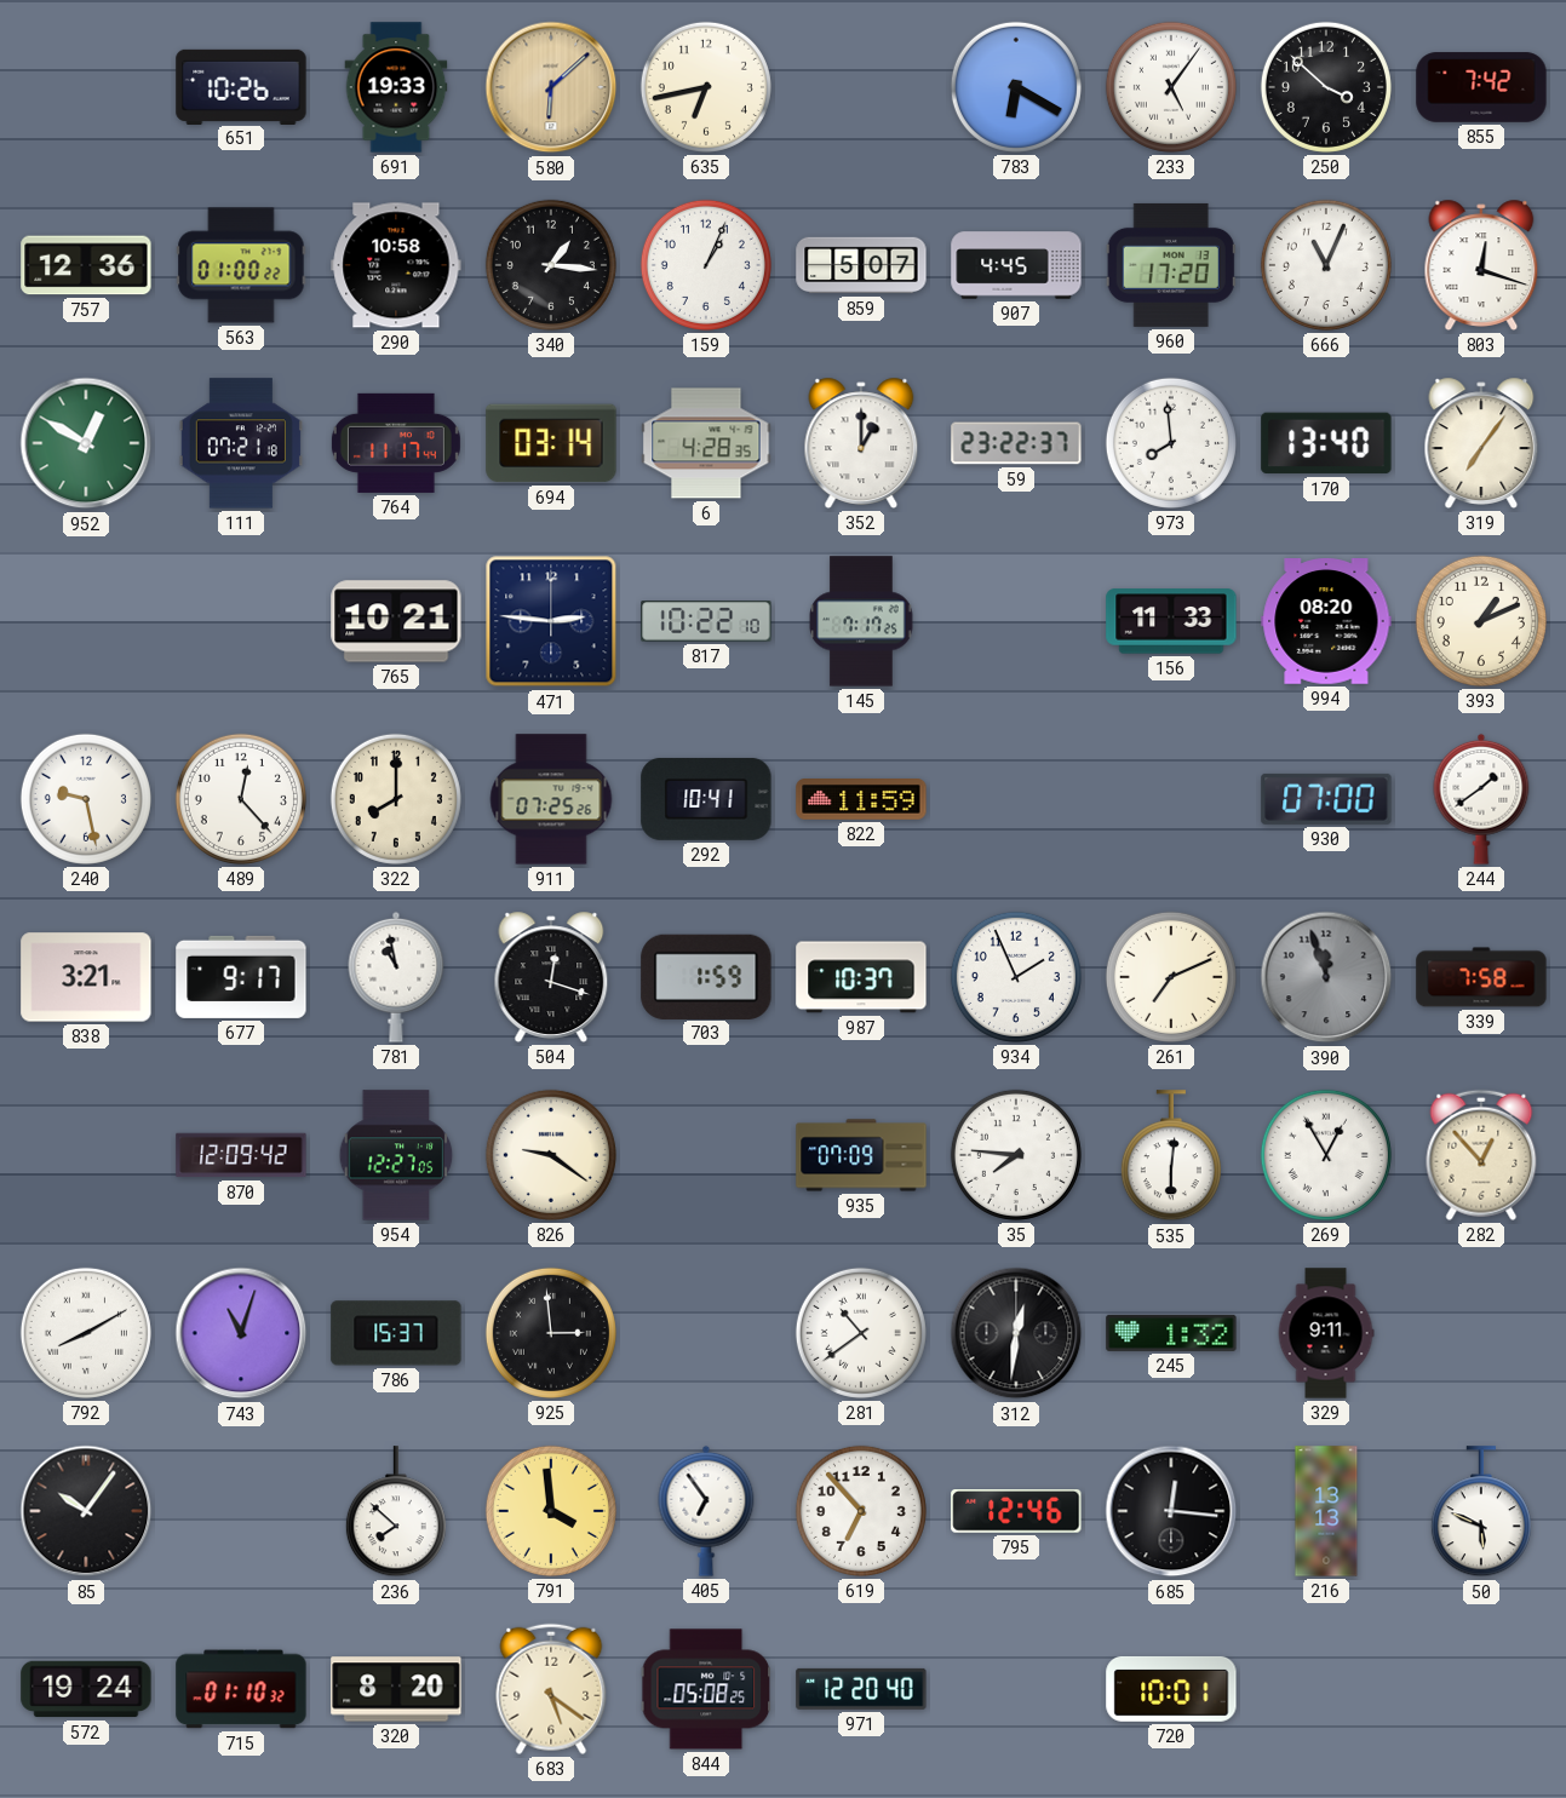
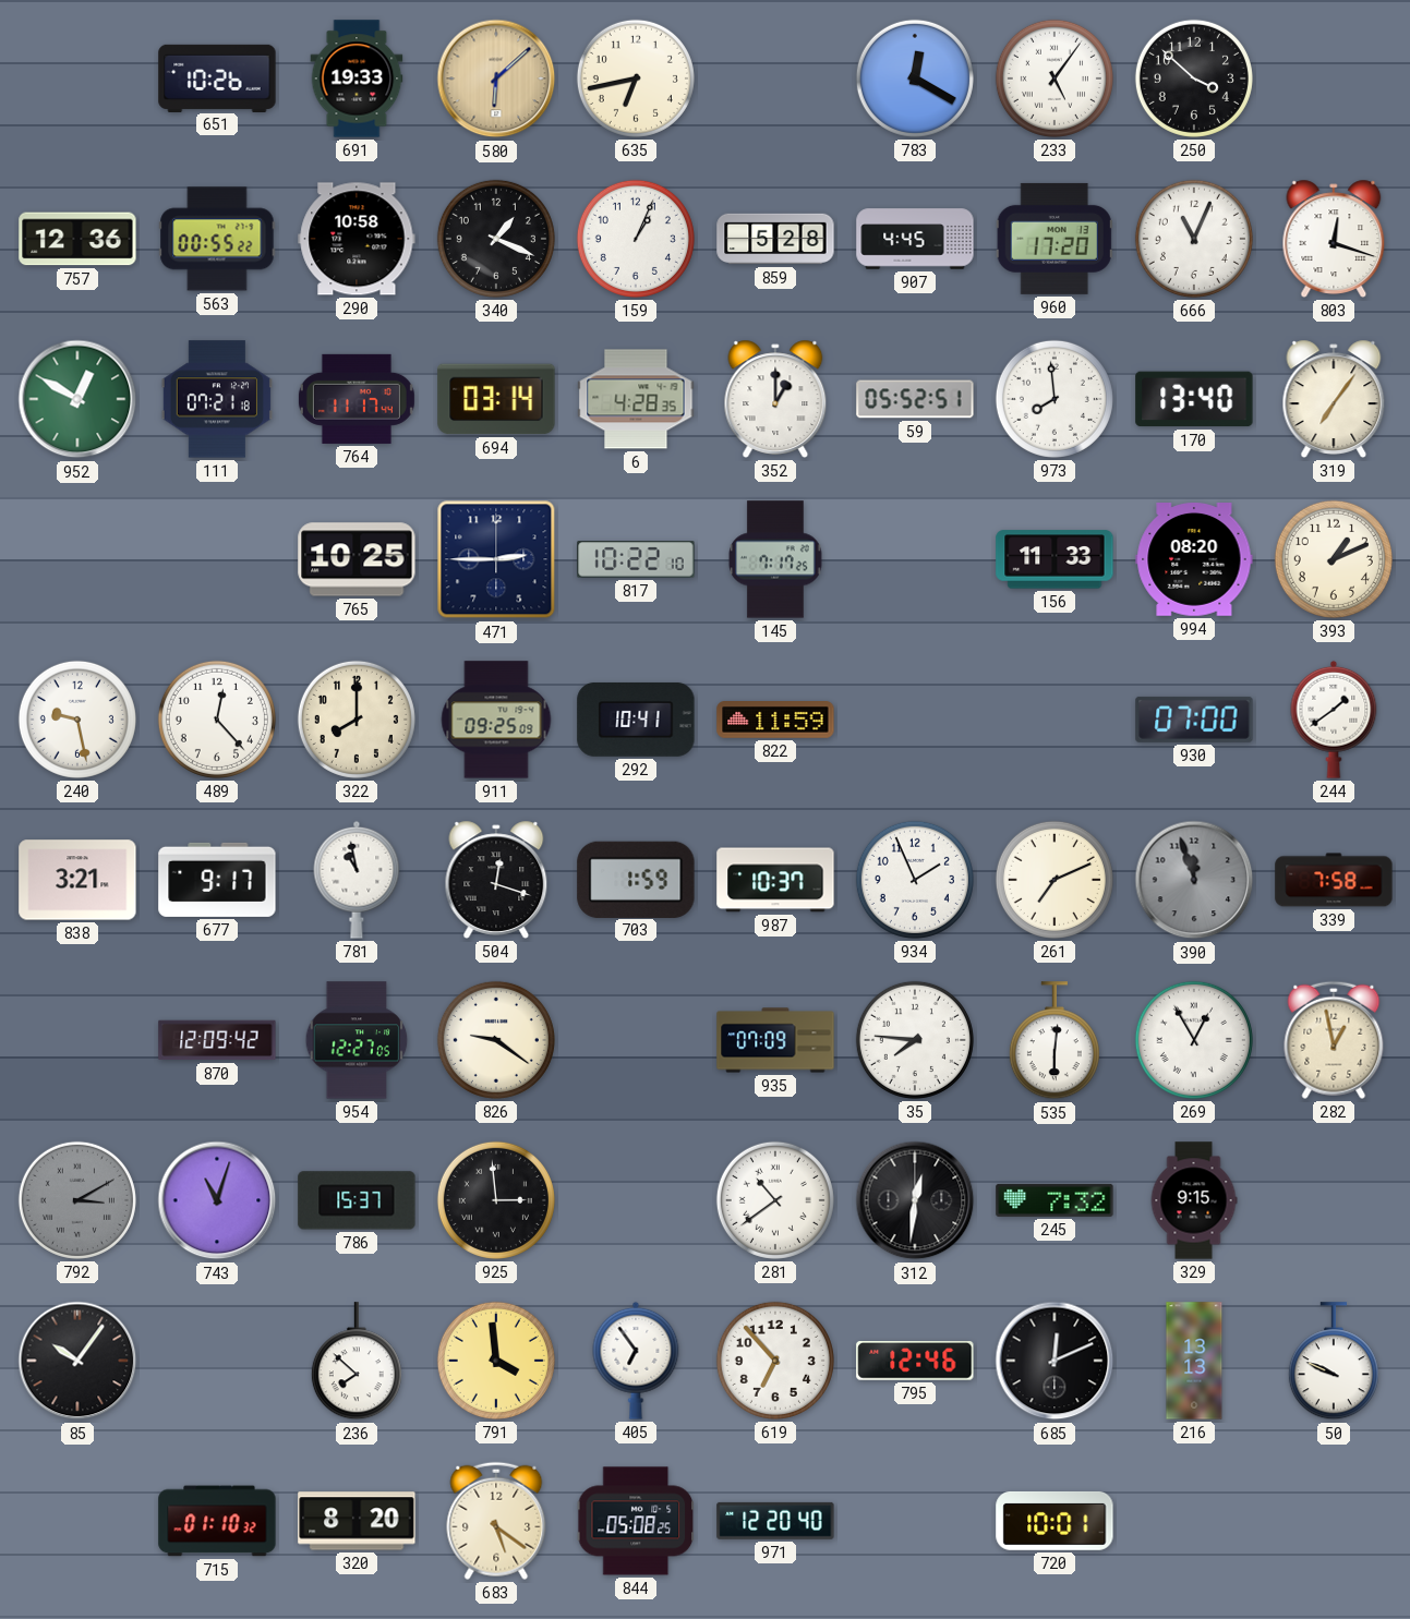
783: 6:20 -> 12:20 (915, 78)
855: 7:42 -> none (1481, 87)
563: 01:00 -> 00:55 (217, 239)
340: 1:16 -> 1:19 (496, 239)
859: 5:07 -> 5:28 (775, 239)
59: 23:22 -> 05:52 (915, 399)
765: 10:21 -> 10:25 (357, 559)
471: 2:46 -> 2:45 (496, 559)
911: 07:25 -> 09:25 (496, 720)
282: 12:53 -> 12:58 (1334, 1040)
792: 8:10 -> 3:10 (77, 1200)
792 dial: white -> grey (77, 1200)
245: 1:32 -> 7:32 (1055, 1200)
329: 9:11 -> 9:15 (1194, 1200)
685: 12:16 -> 12:11 (1055, 1361)
50: 5:49 -> 9:49 (1334, 1362)
572: 19:24 -> none (86, 1689)
